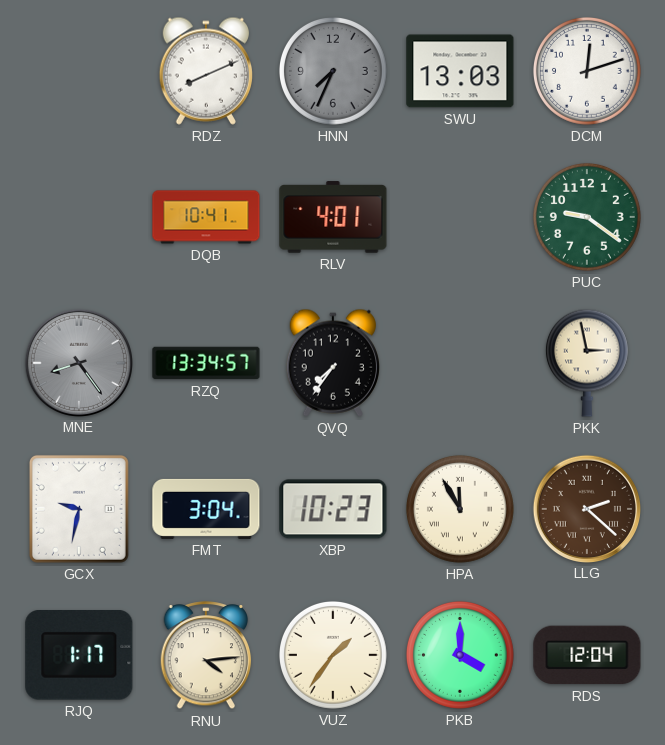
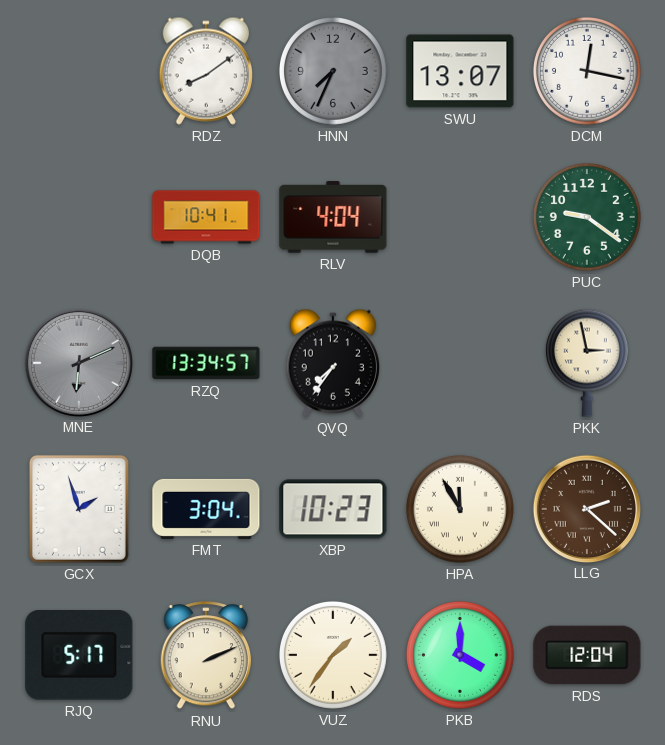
RDZ: 8:11 -> 8:09 (206, 71)
SWU: 13:03 -> 13:07 (460, 71)
DCM: 12:12 -> 12:17 (587, 71)
RLV: 4:01 -> 4:04 (333, 217)
MNE: 8:24 -> 6:11 (78, 362)
GCX: 9:32 -> 1:57 (79, 509)
RJQ: 1:17 -> 5:17 (79, 656)
RNU: 4:14 -> 2:11 (206, 656)
